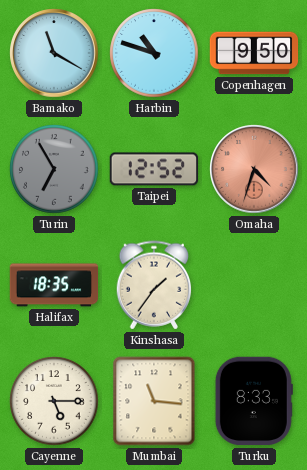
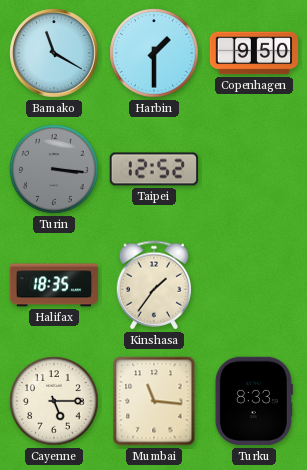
Harbin: 10:48 -> 1:30 (154, 53)
Turin: 6:55 -> 3:16 (54, 169)
Omaha: 4:33 -> none (254, 169)
